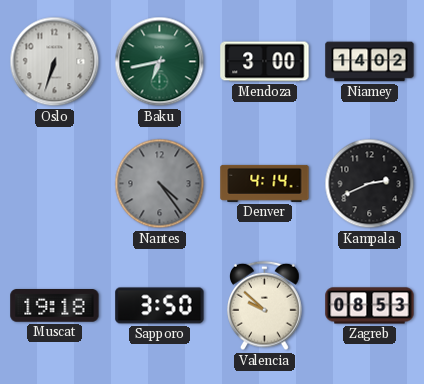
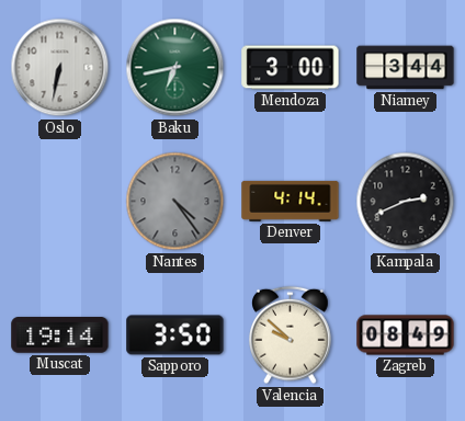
Oslo: 6:33 -> 6:32 (60, 68)
Niamey: 14:02 -> 3:44 (406, 68)
Muscat: 19:18 -> 19:14 (60, 335)
Zagreb: 08:53 -> 08:49 (406, 335)
